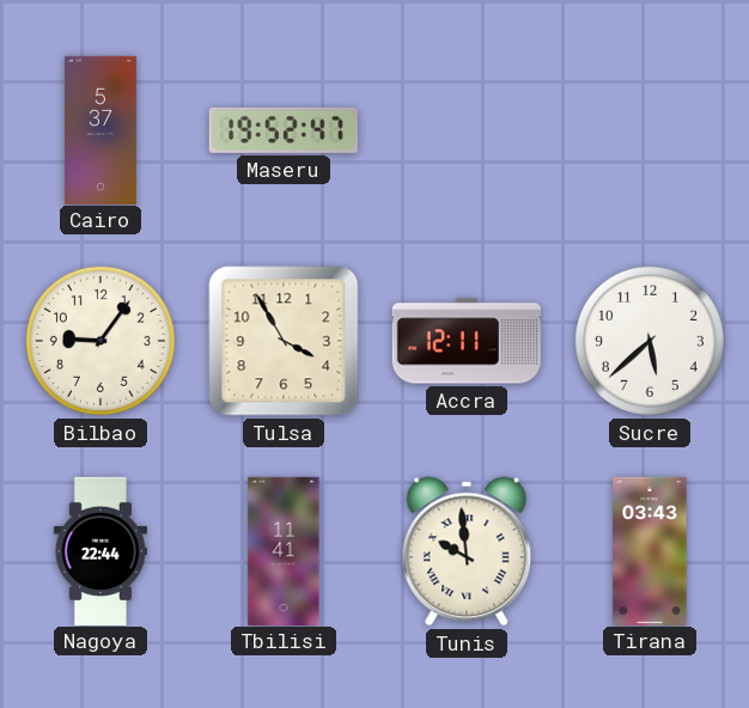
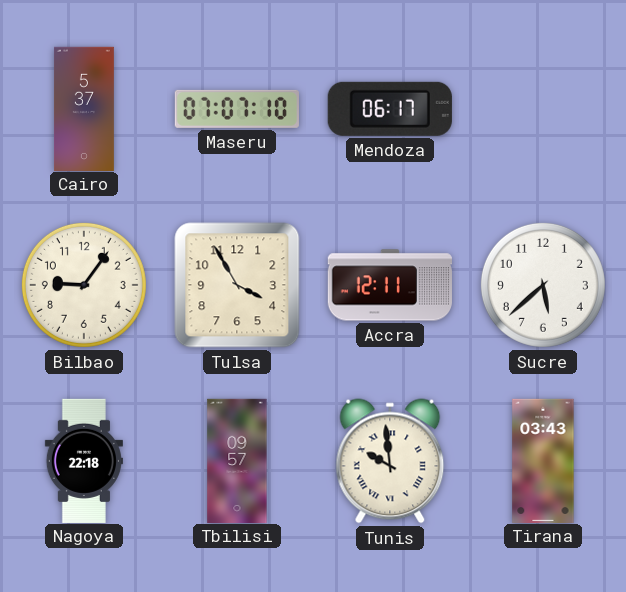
Maseru: 19:52 -> 07:07 (237, 109)
Mendoza: none -> 06:17 (390, 109)
Nagoya: 22:44 -> 22:18 (84, 460)
Tbilisi: 11:41 -> 09:57 (237, 460)
